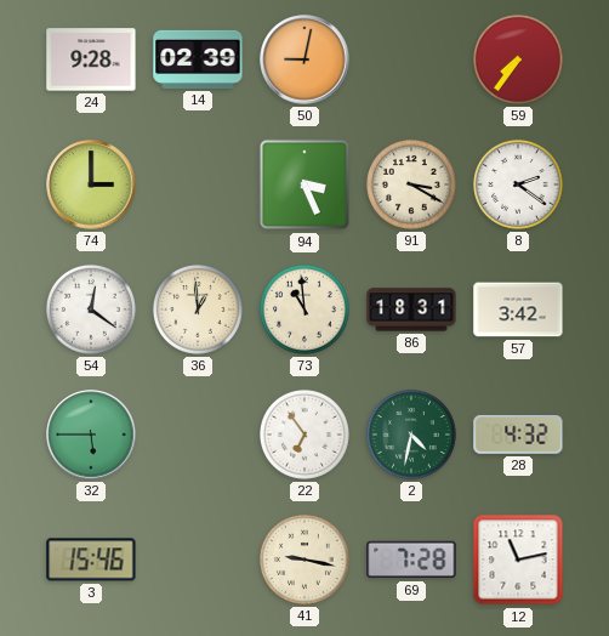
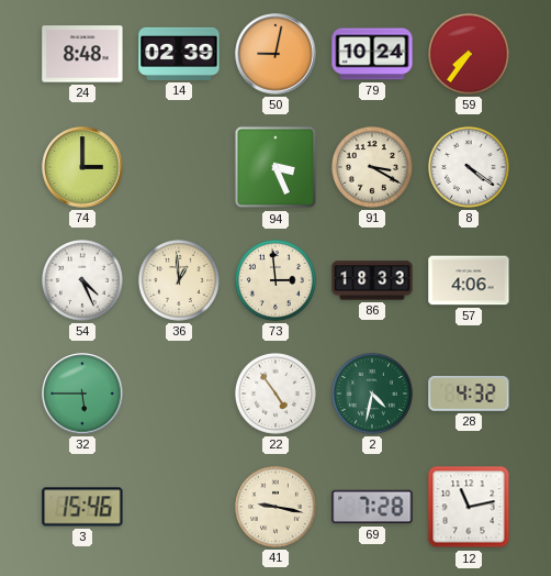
24: 9:28 -> 8:48 (82, 54)
79: none -> 10:24 (372, 54)
8: 2:21 -> 4:21 (469, 167)
54: 12:21 -> 4:26 (82, 280)
73: 10:59 -> 2:59 (275, 280)
86: 18:31 -> 18:33 (372, 280)
57: 3:42 -> 4:06 (469, 280)
22: 6:54 -> 4:54 (275, 394)
